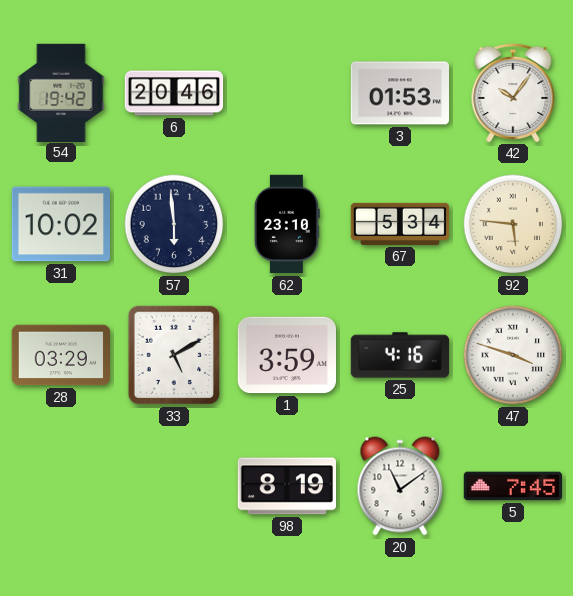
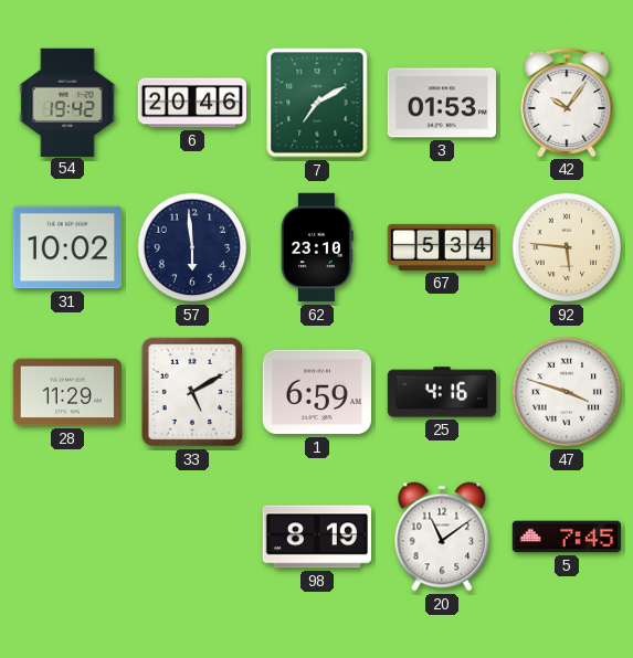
7: none -> 7:10 (317, 103)
28: 03:29 -> 11:29 (66, 392)
1: 3:59 -> 6:59 (316, 392)
